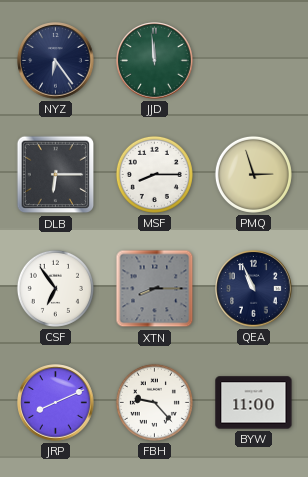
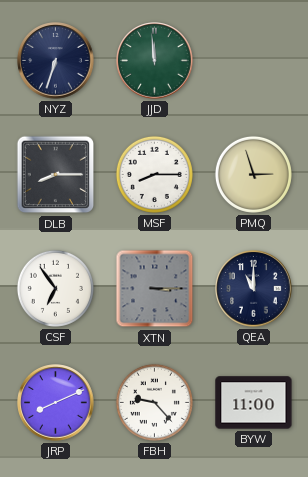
NYZ: 6:24 -> 6:33 (56, 61)
DLB: 6:15 -> 8:15 (56, 175)
XTN: 8:15 -> 3:15 (155, 289)
QEA: 10:56 -> 11:00 (254, 289)
